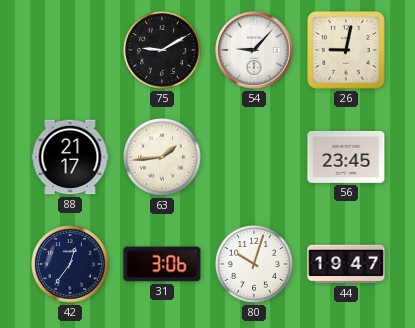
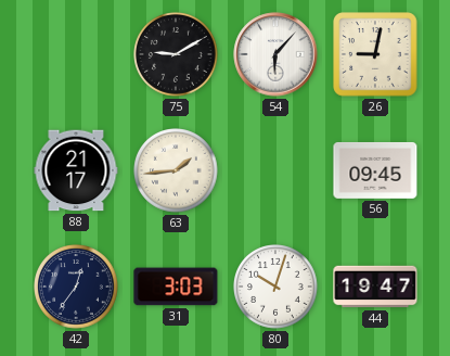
54: 9:07 -> 6:07 (275, 54)
56: 23:45 -> 09:45 (375, 170)
31: 3:06 -> 3:03 (176, 287)
